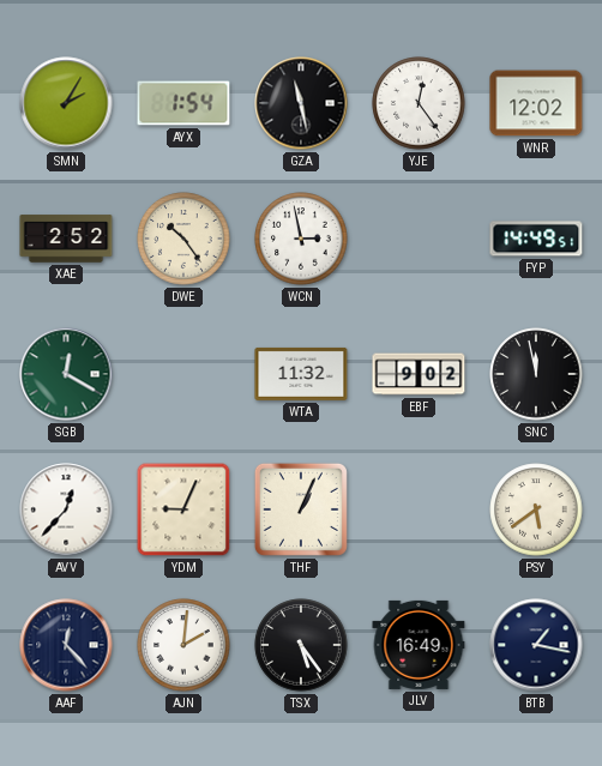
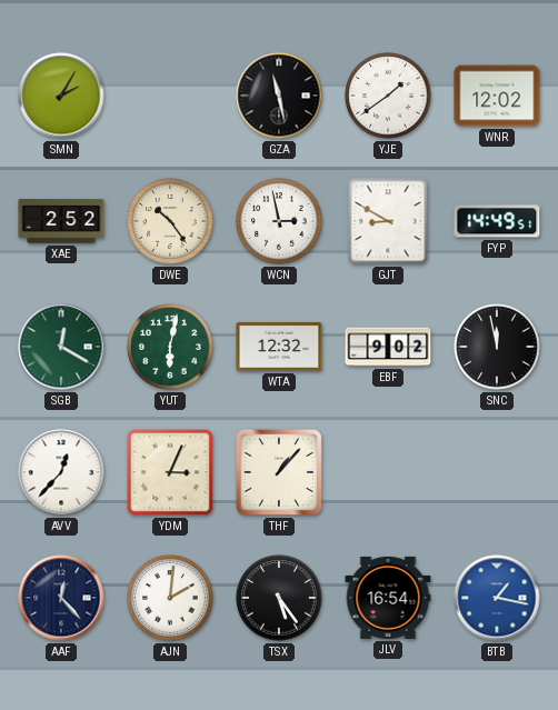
AYX: 1:54 -> none (183, 103)
YJE: 12:24 -> 1:39 (388, 96)
GJT: none -> 8:50 (388, 221)
YUT: none -> 6:02 (170, 347)
WTA: 11:32 -> 12:32 (279, 347)
YDM: 9:04 -> 3:04 (170, 472)
THF: 1:04 -> 1:07 (279, 472)
PSY: 5:39 -> none (536, 509)
JLV: 16:49 -> 16:54 (388, 598)
BTB dial: navy -> blue (497, 598)
